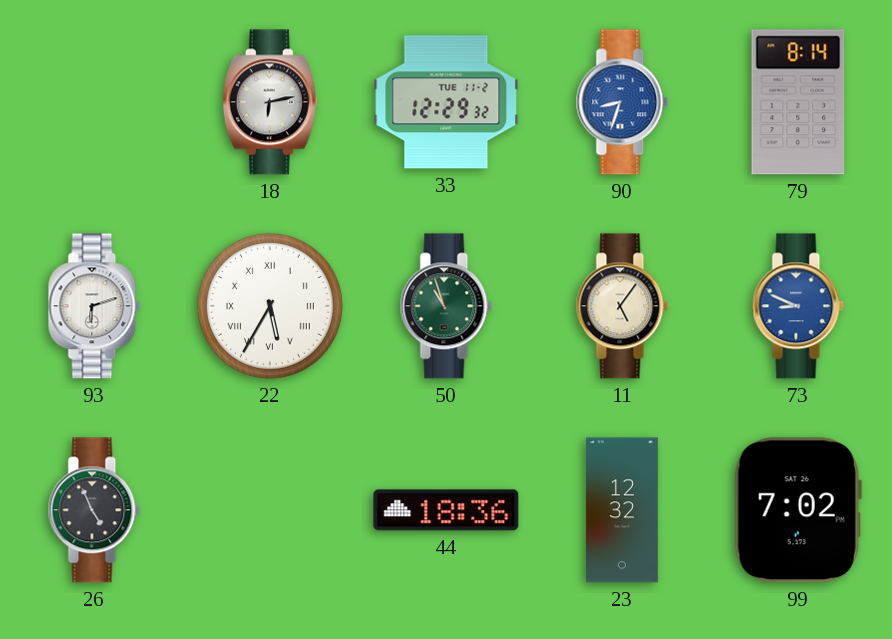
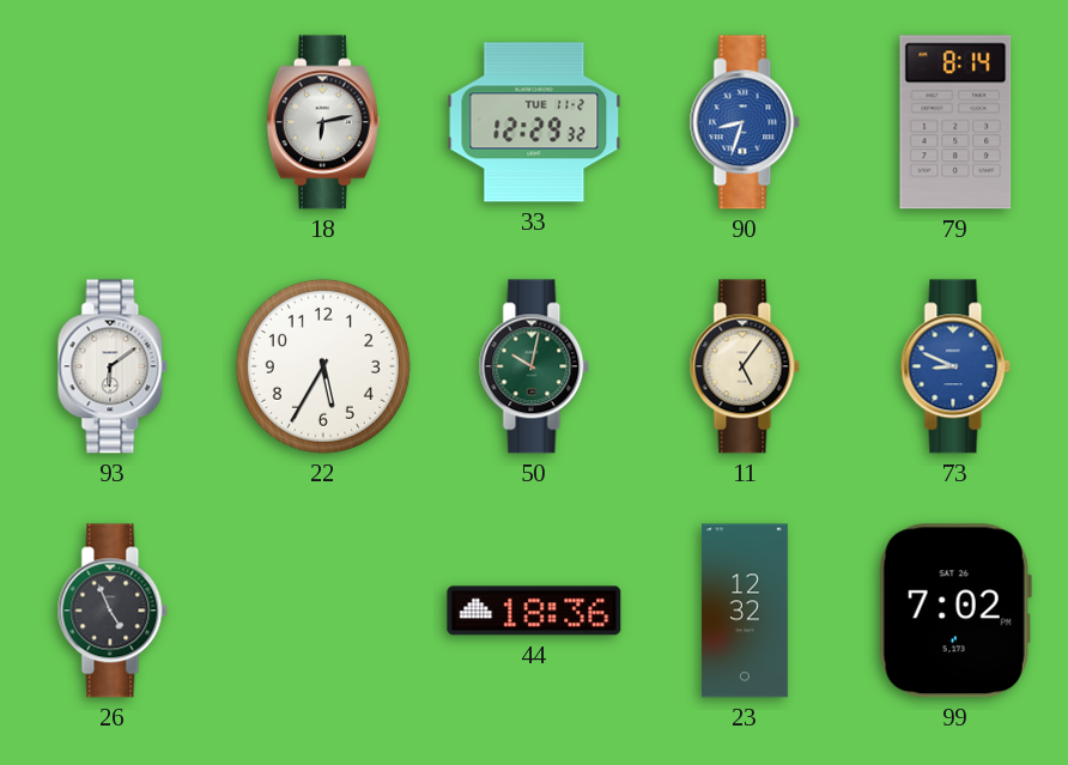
93: 6:12 -> 6:09 (113, 366)
22 numerals: Roman -> Arabic (323, 366)
50: 10:57 -> 10:02 (534, 366)
